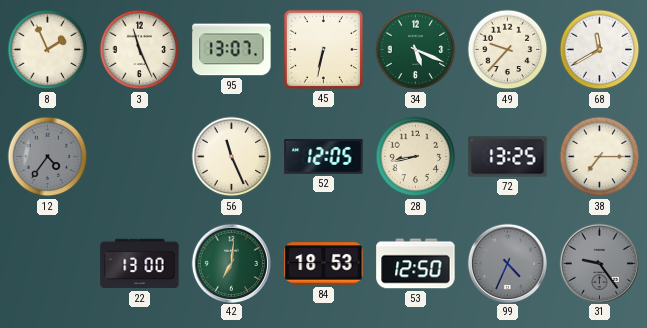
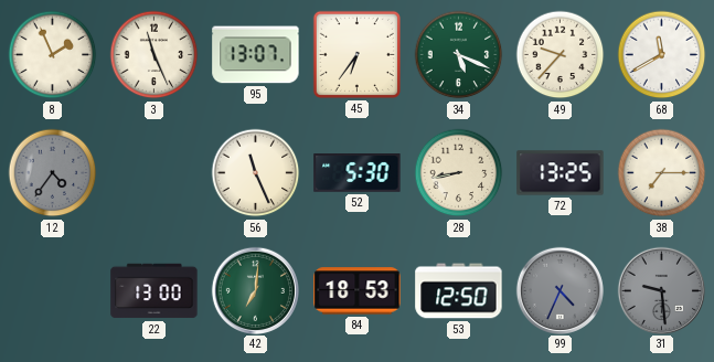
45: 6:32 -> 6:36 (356, 54)
52: 12:05 -> 5:30 (358, 173)
31: 9:24 -> 9:29 (661, 290)
